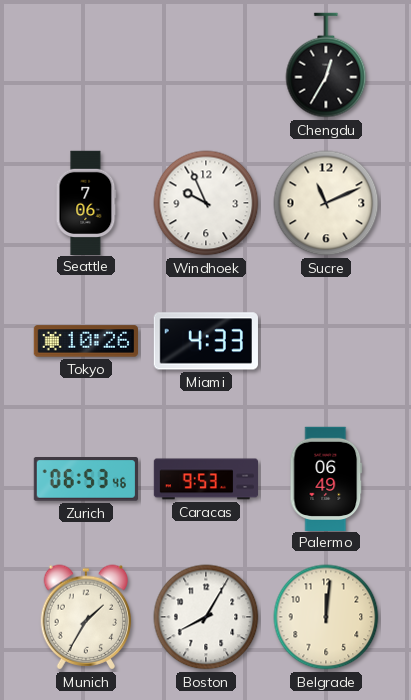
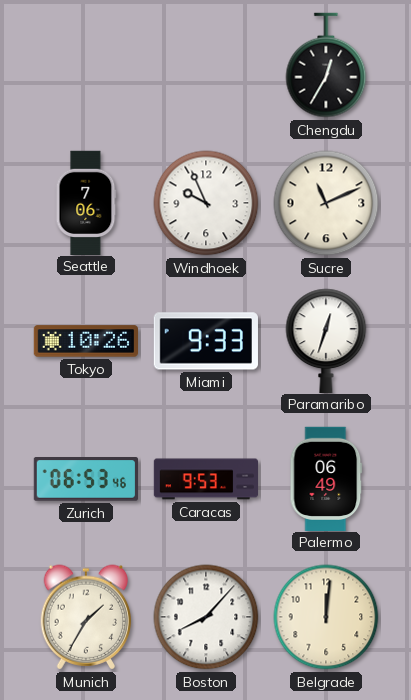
Miami: 4:33 -> 9:33 (206, 341)
Paramaribo: none -> 12:33 (326, 340)
Boston: 8:05 -> 8:07 (206, 617)
